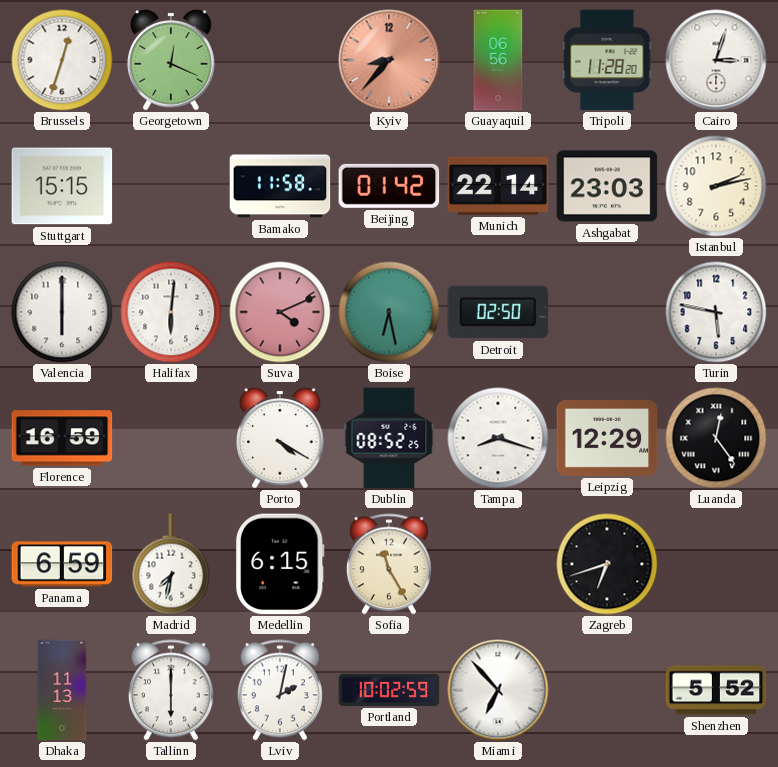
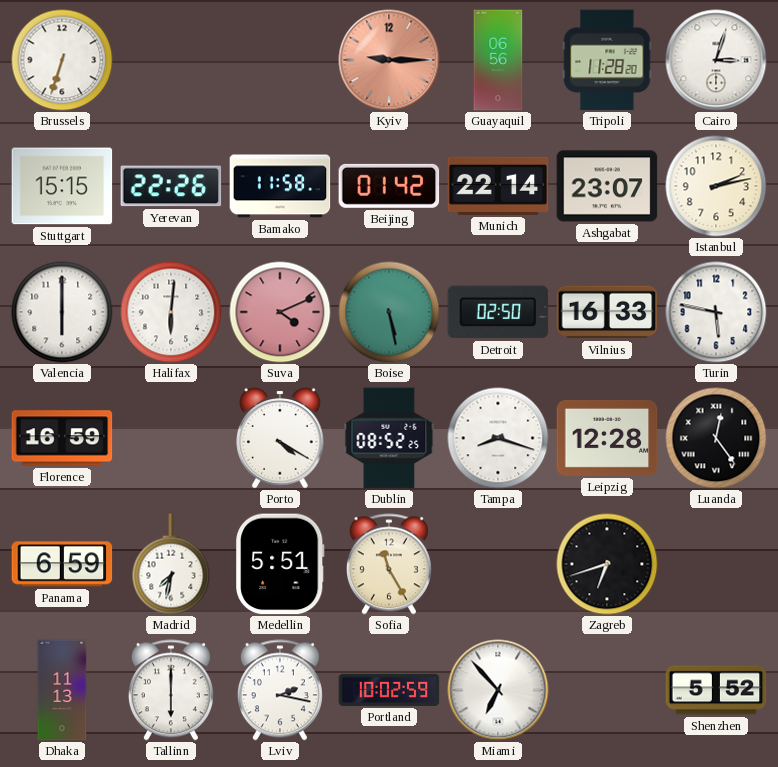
Brussels: 12:33 -> 6:33 (62, 60)
Georgetown: 12:19 -> none (171, 60)
Kyiv: 8:37 -> 9:15 (389, 60)
Yerevan: none -> 22:26 (171, 186)
Ashgabat: 23:03 -> 23:07 (607, 186)
Boise: 6:28 -> 5:28 (389, 312)
Vilnius: none -> 16:33 (607, 312)
Leipzig: 12:29 -> 12:28 (607, 438)
Medellin: 6:15 -> 5:51 (280, 564)
Lviv: 2:02 -> 2:17 (280, 690)
